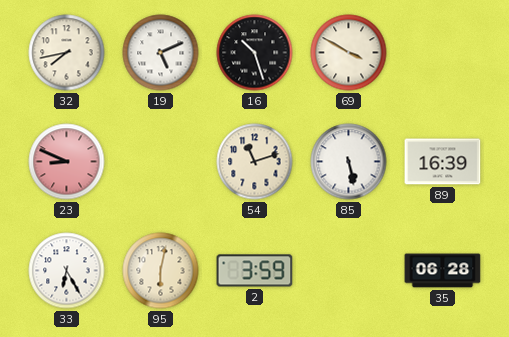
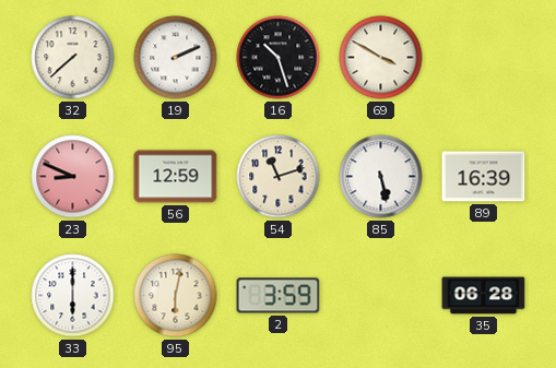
32: 7:43 -> 7:38 (73, 58)
19: 5:11 -> 2:11 (176, 58)
56: none -> 12:59 (176, 177)
33: 6:25 -> 6:00 (73, 296)
